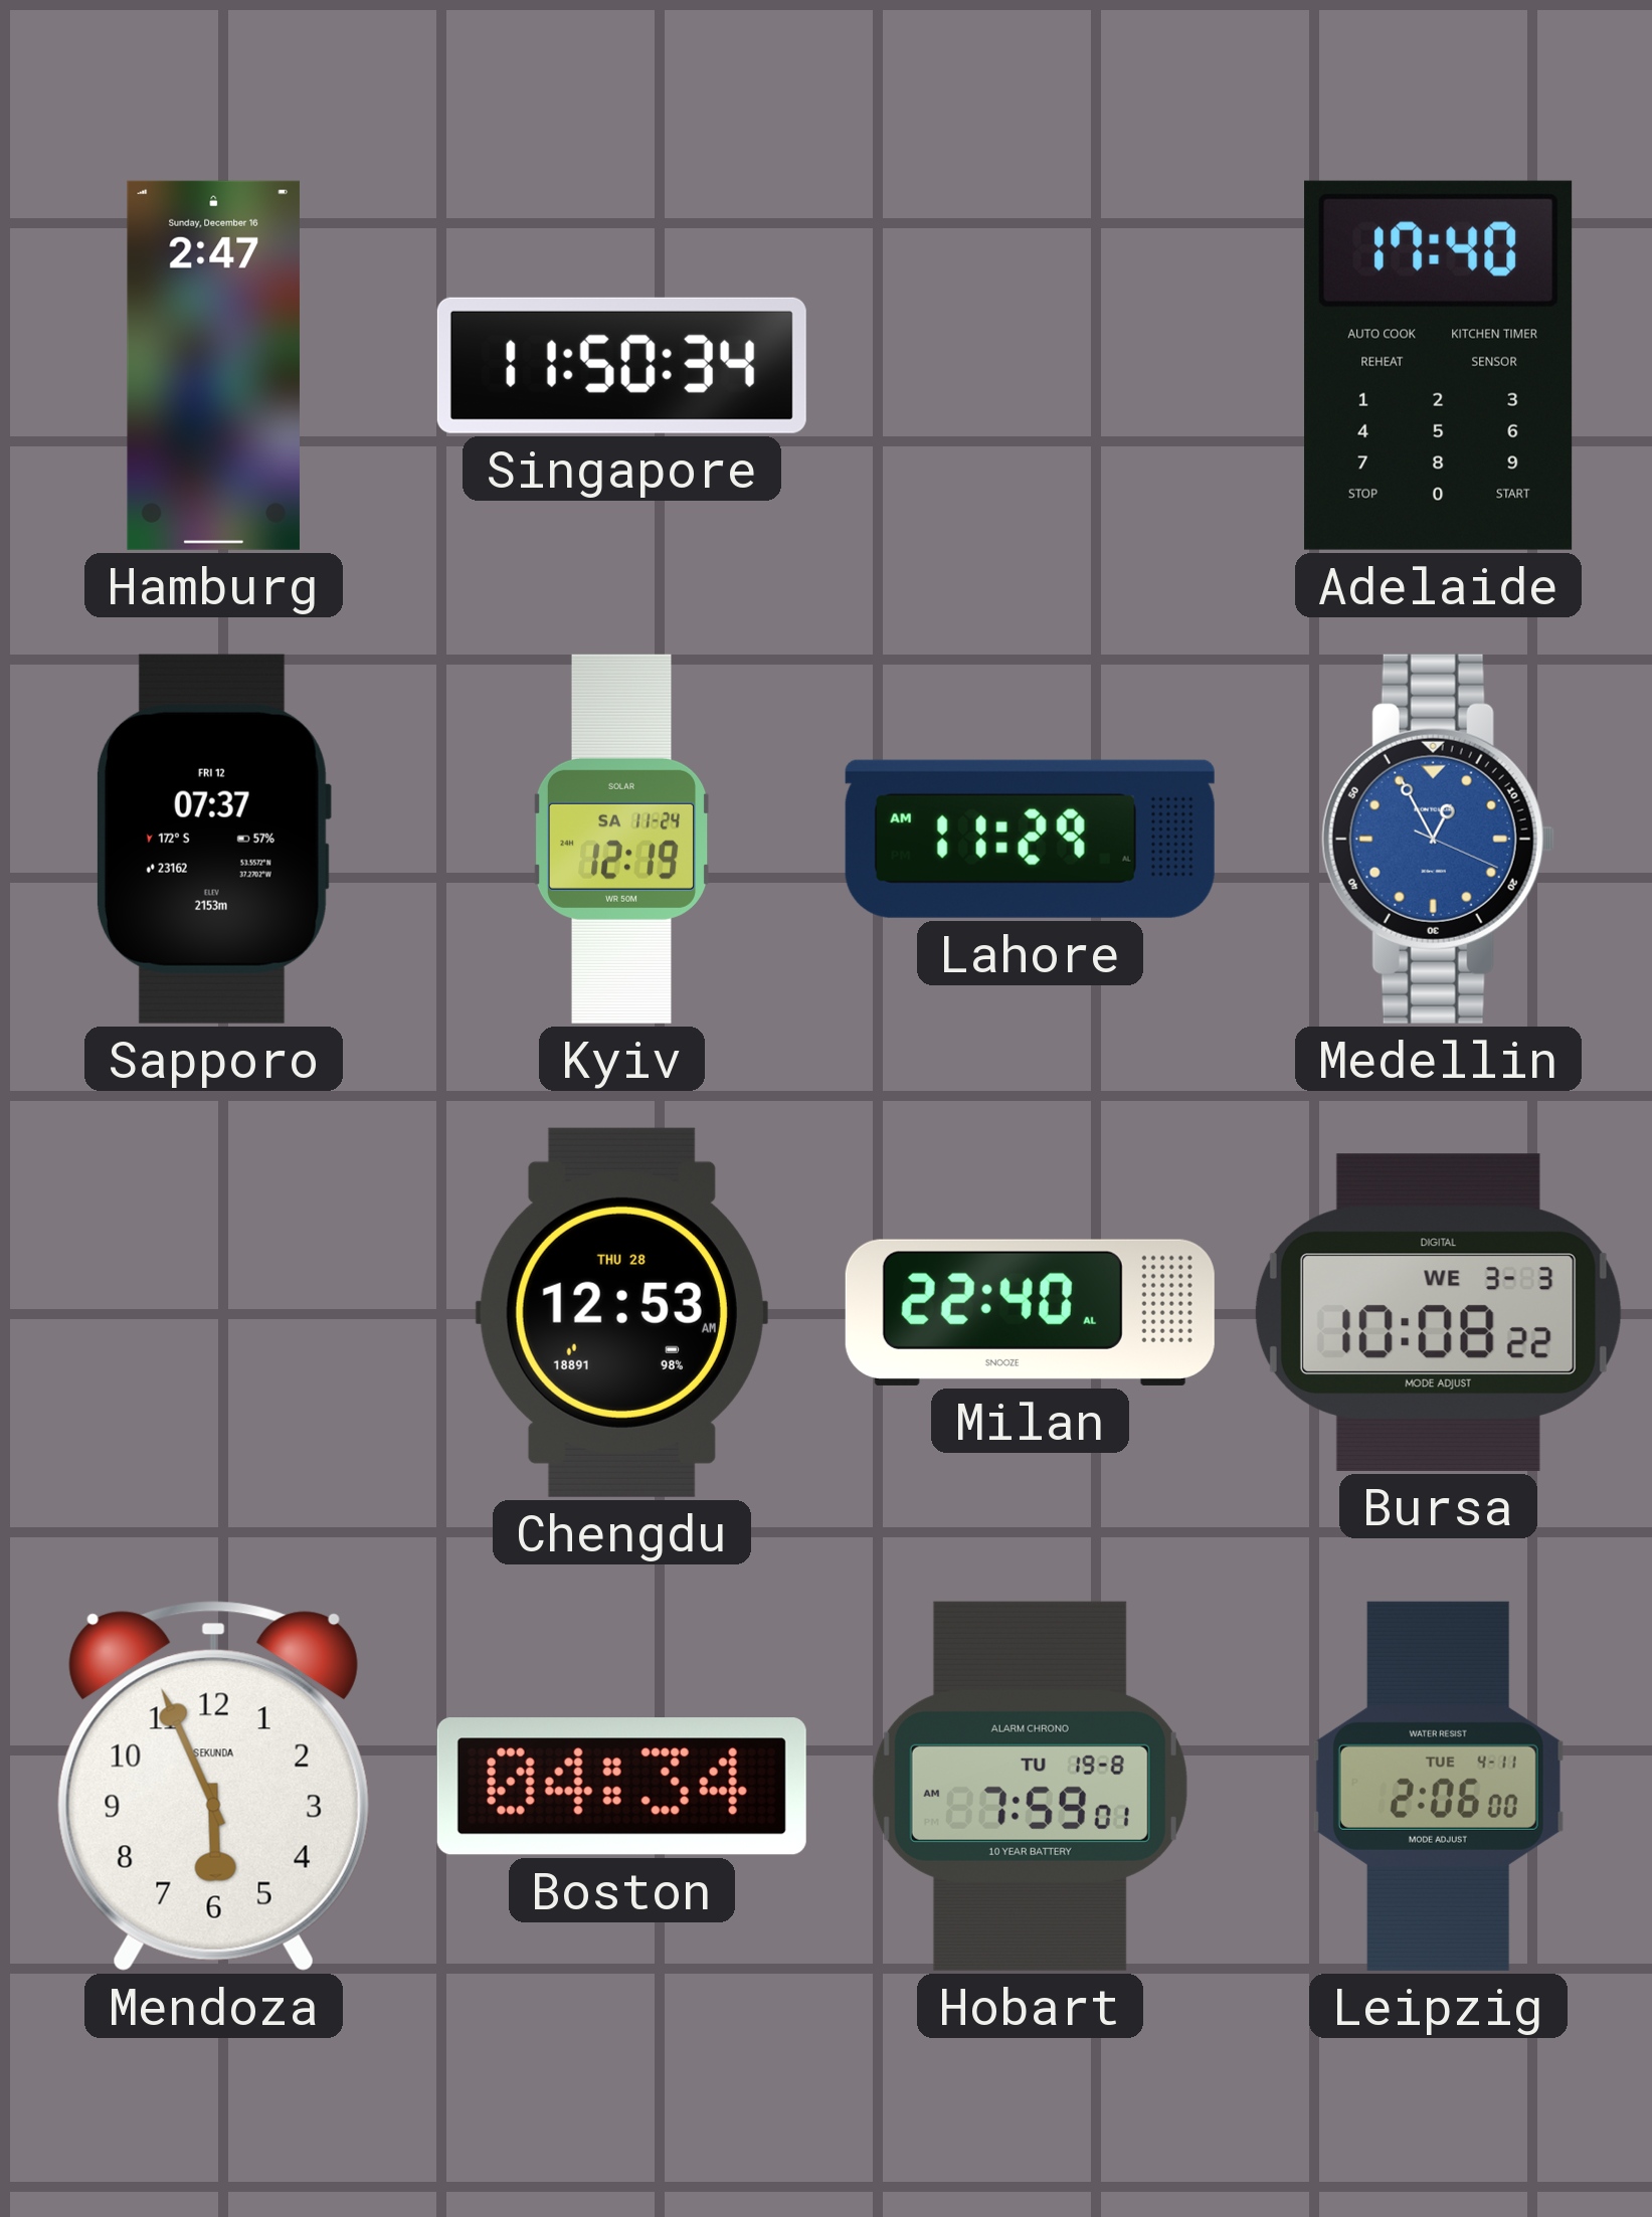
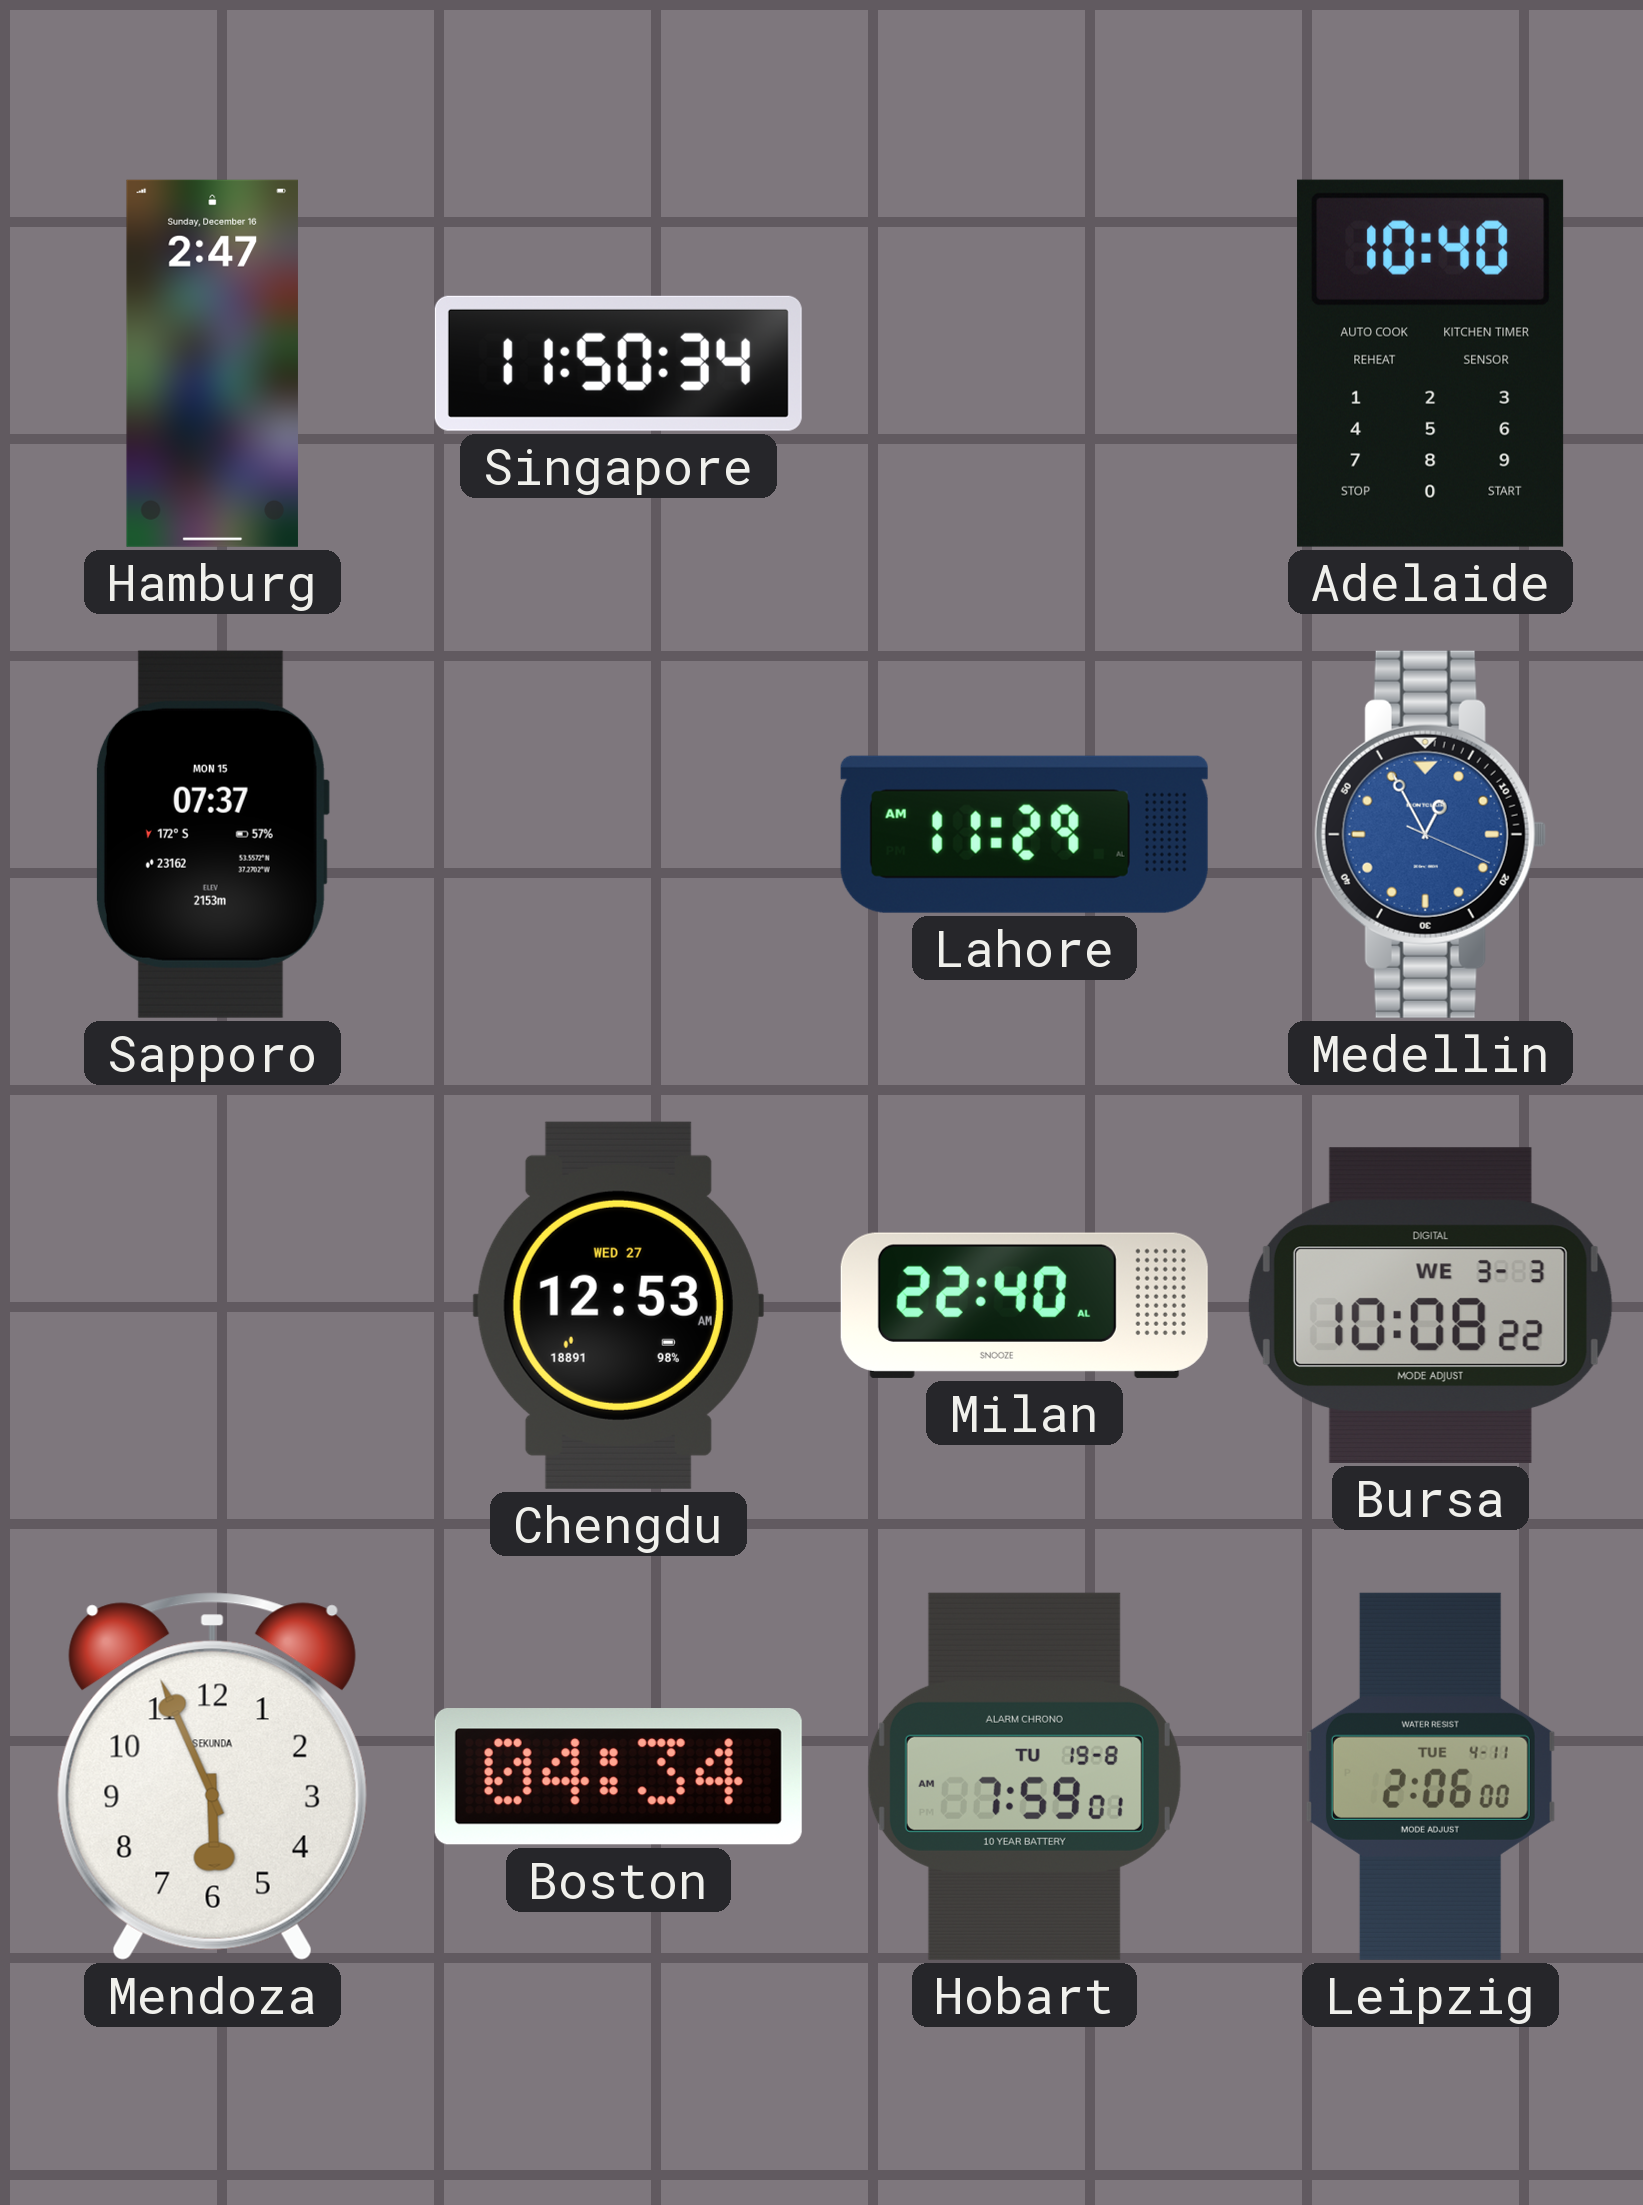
Adelaide: 17:40 -> 10:40 (1431, 363)
Sapporo date: FRI 12 -> MON 15 (212, 834)
Kyiv: 12:19 -> none (621, 839)
Chengdu date: THU 28 -> WED 27 (618, 1305)
